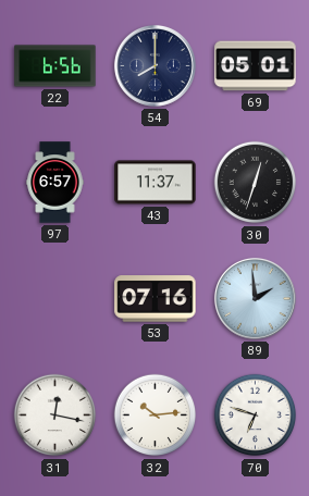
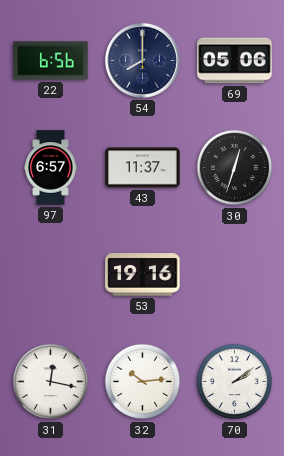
69: 05:01 -> 05:06 (235, 61)
53: 07:16 -> 19:16 (143, 275)
89: 1:59 -> none (255, 298)
70: 6:48 -> 2:09 (235, 382)
